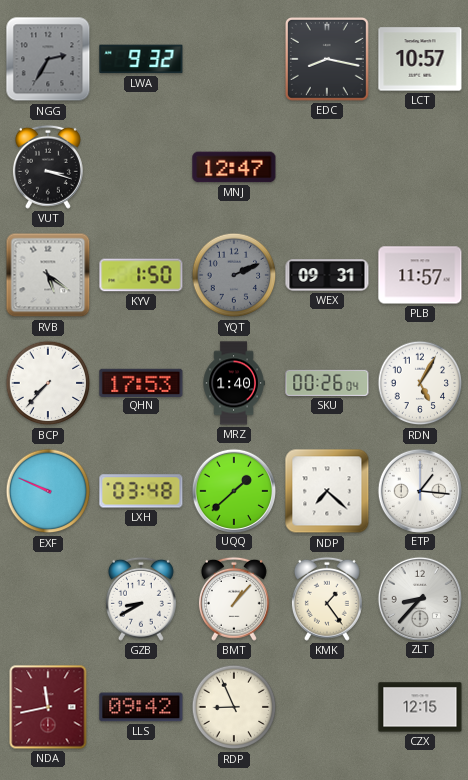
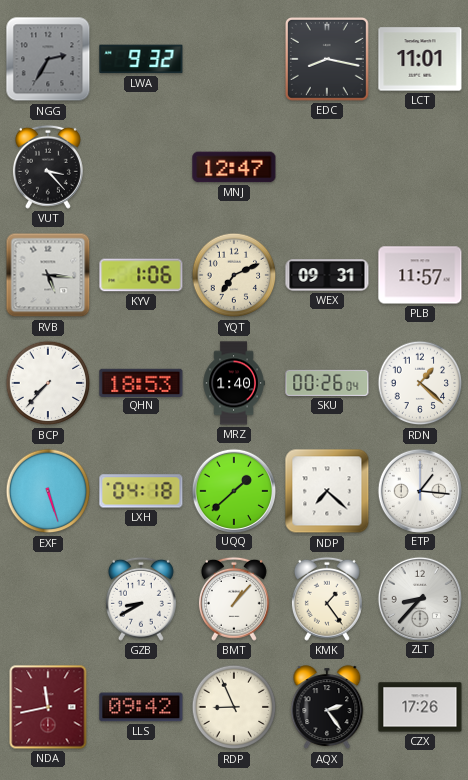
LCT: 10:57 -> 11:01 (420, 59)
VUT: 3:18 -> 3:23 (48, 167)
RVB: 5:21 -> 5:16 (48, 275)
KYV: 1:50 -> 1:06 (141, 275)
YQT: 2:11 -> 7:11 (234, 275)
YQT dial: grey -> cream (234, 275)
QHN: 17:53 -> 18:53 (141, 382)
RDN: 5:05 -> 1:22 (420, 383)
EXF: 9:49 -> 5:27 (48, 491)
LXH: 03:48 -> 04:18 (141, 491)
AQX: none -> 2:24 (327, 708)
CZX: 12:15 -> 17:26 (420, 707)
